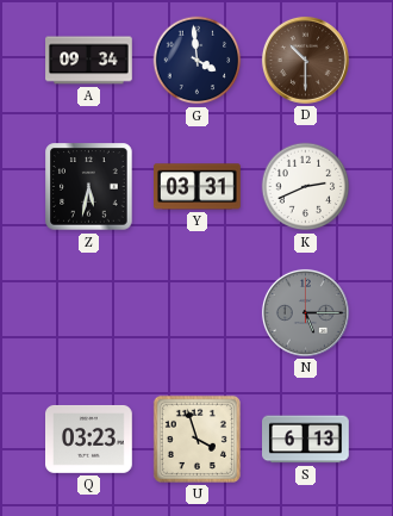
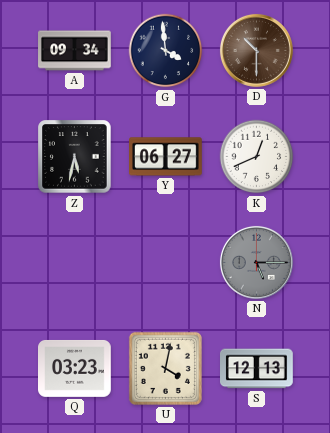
Y: 03:31 -> 06:27 (166, 157)
K: 2:41 -> 12:41 (257, 157)
U: 3:57 -> 4:02 (165, 368)
S: 6:13 -> 12:13 (257, 369)
